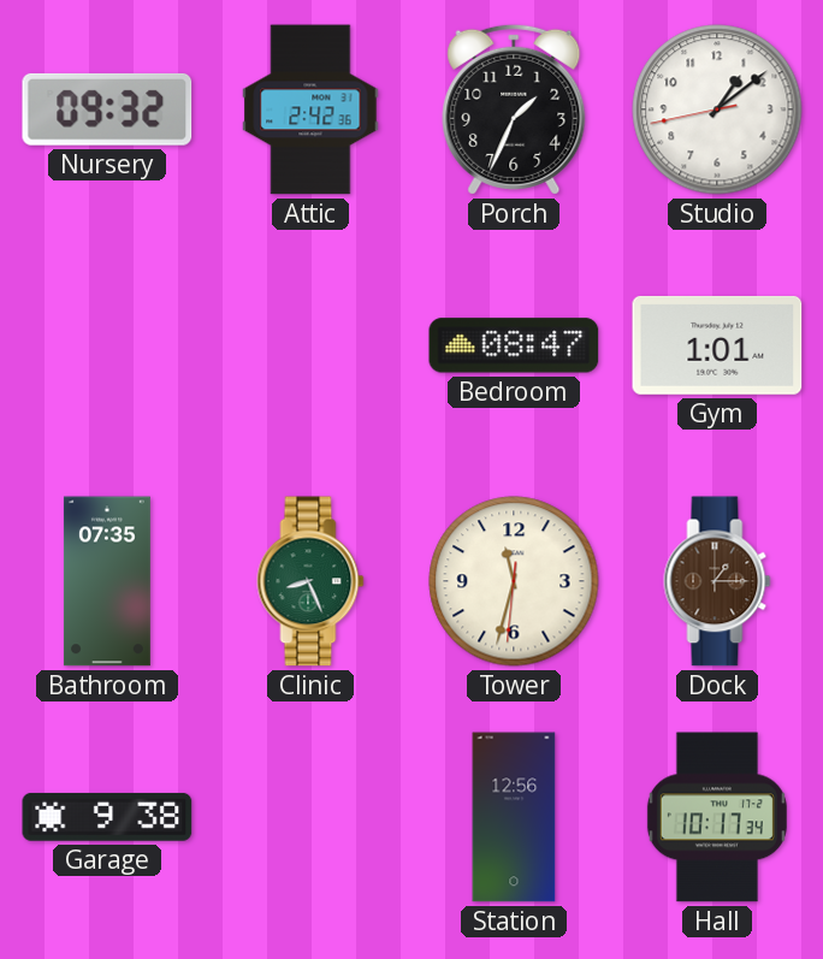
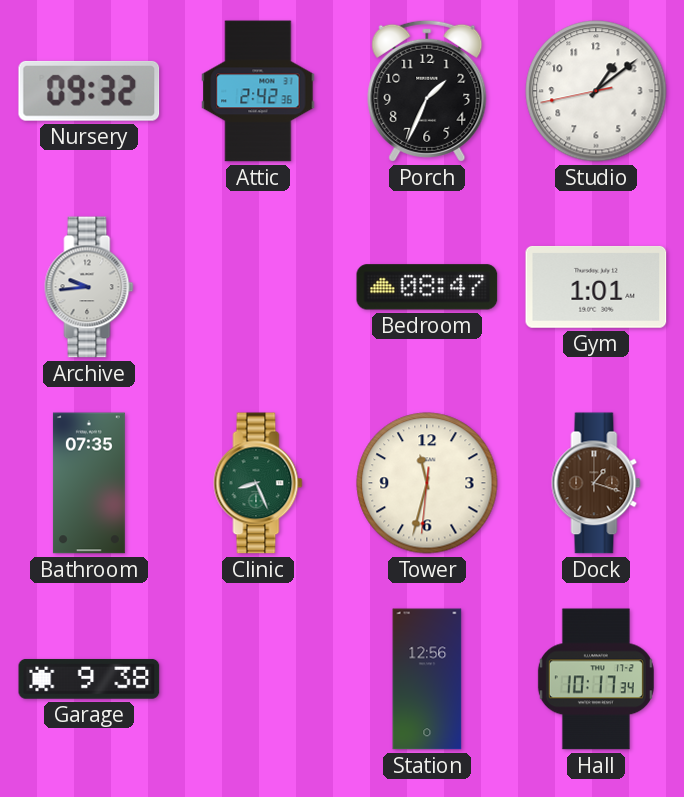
Archive: none -> 9:44 (89, 287)
Dock: 1:15 -> 1:18 (596, 483)
